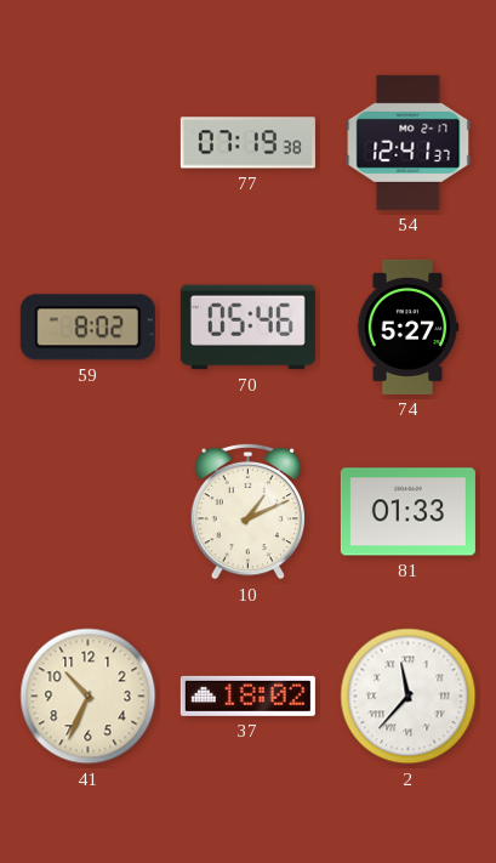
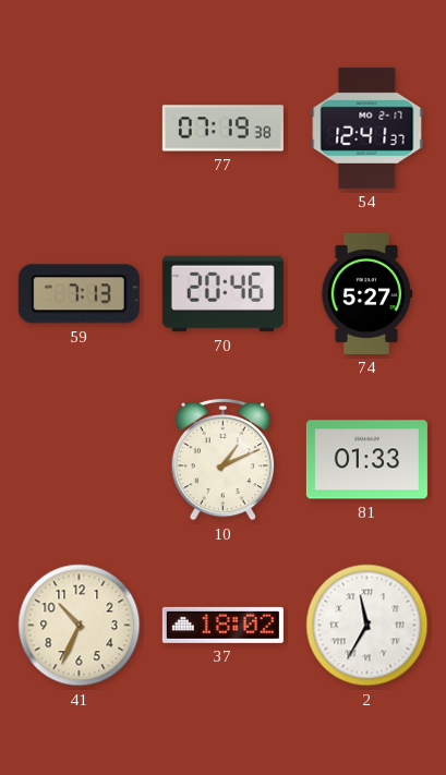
59: 8:02 -> 7:13 (79, 294)
70: 05:46 -> 20:46 (222, 294)
2: 11:37 -> 11:35 (367, 626)
